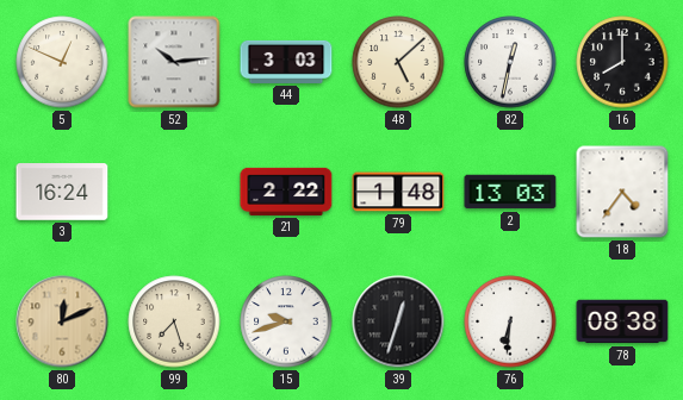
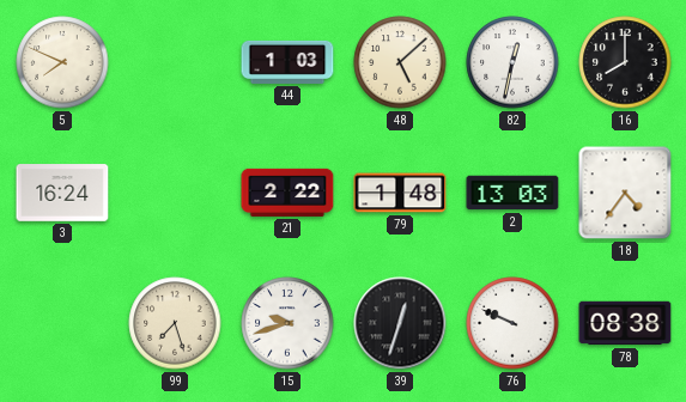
5: 12:49 -> 7:49 (62, 62)
52: 10:14 -> none (174, 62)
44: 3:03 -> 1:03 (287, 62)
80: 12:11 -> none (62, 321)
76: 6:31 -> 9:49 (512, 323)
